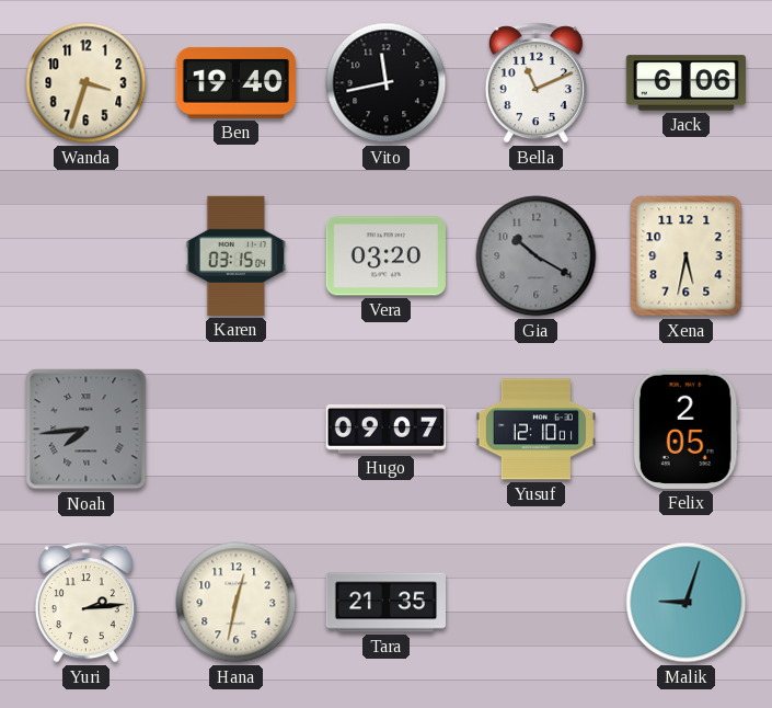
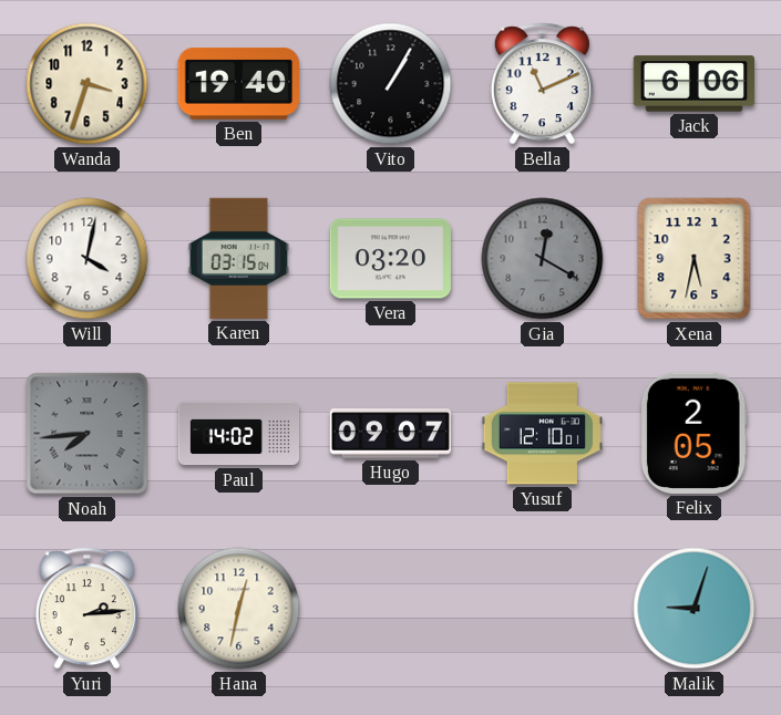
Vito: 11:43 -> 1:05 (391, 84)
Will: none -> 4:02 (88, 259)
Gia: 10:20 -> 12:20 (543, 259)
Paul: none -> 14:02 (239, 434)
Tara: 21:35 -> none (385, 603)
